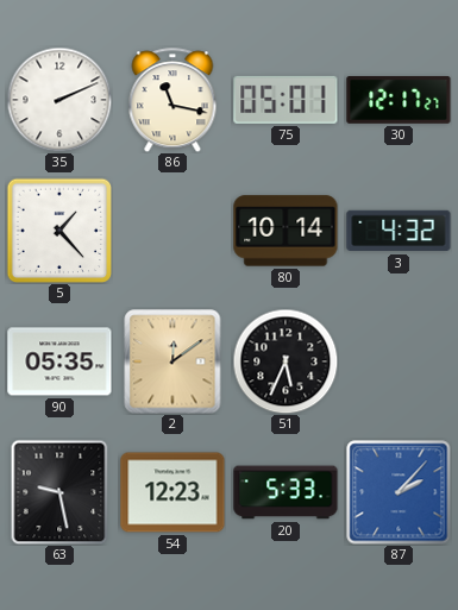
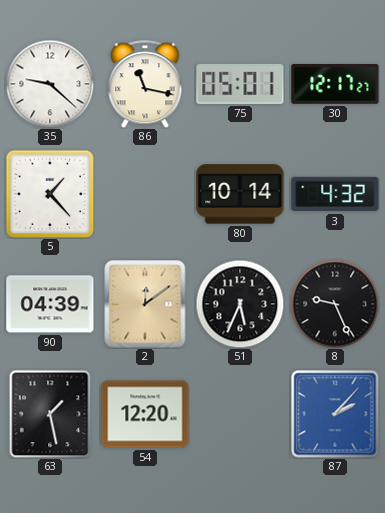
35: 2:11 -> 9:22 (50, 84)
90: 05:35 -> 04:39 (50, 304)
8: none -> 9:26 (335, 304)
63: 9:28 -> 1:28 (50, 414)
54: 12:23 -> 12:20 (145, 414)
20: 5:33 -> none (286, 492)
